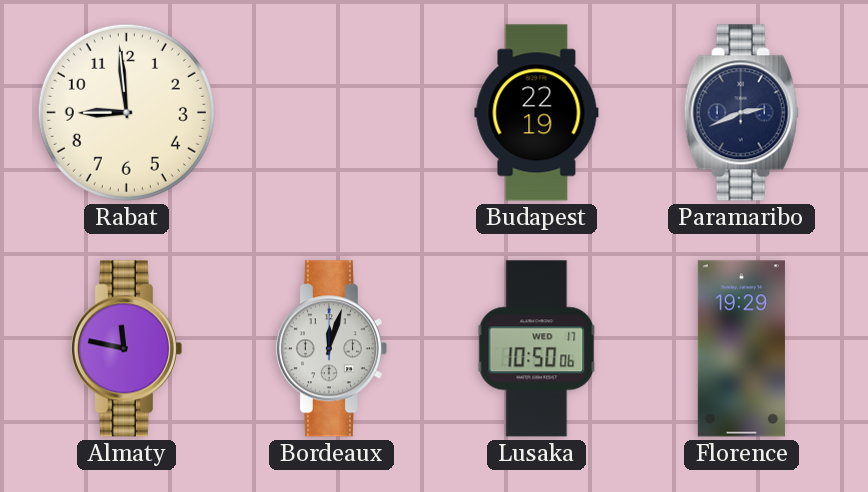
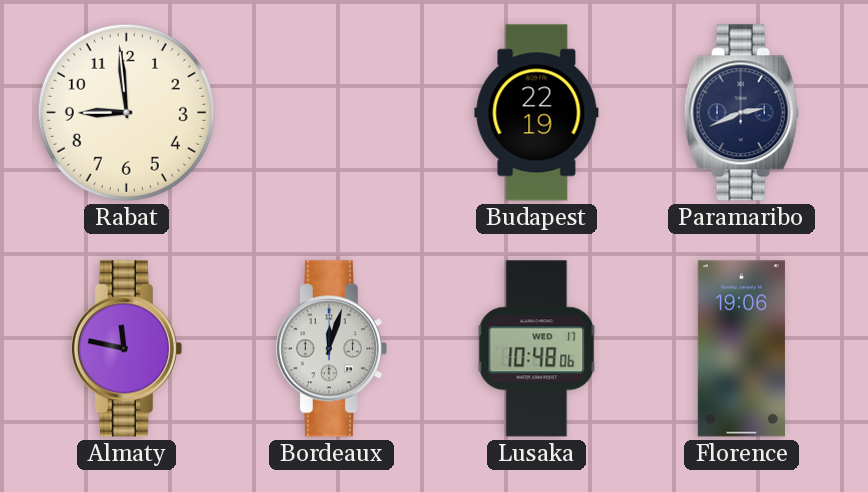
Lusaka: 10:50 -> 10:48 (537, 349)
Florence: 19:29 -> 19:06 (741, 349)
